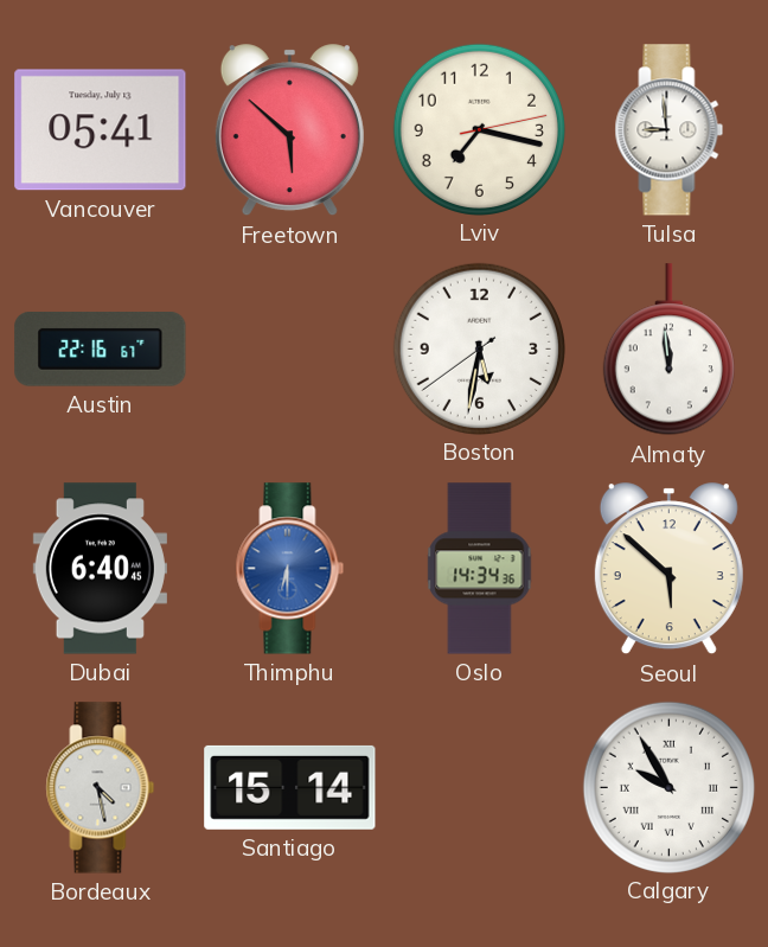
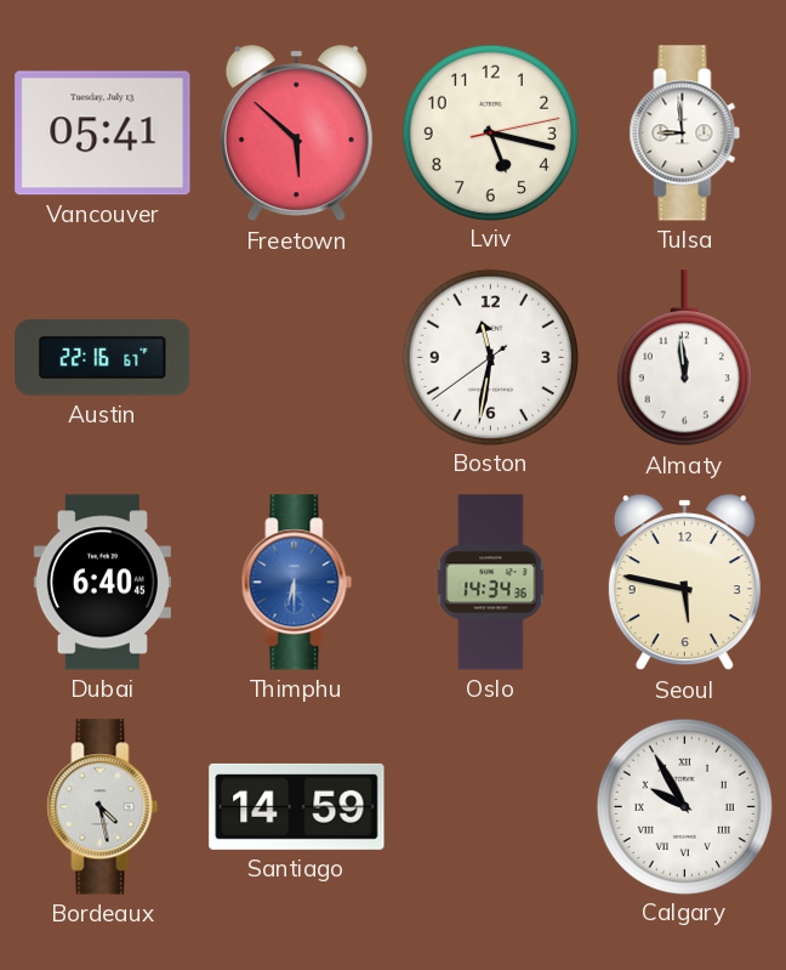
Lviv: 7:17 -> 5:17 (490, 132)
Boston: 5:31 -> 11:31 (490, 357)
Seoul: 5:52 -> 5:47 (684, 583)
Santiago: 15:14 -> 14:59 (297, 806)
